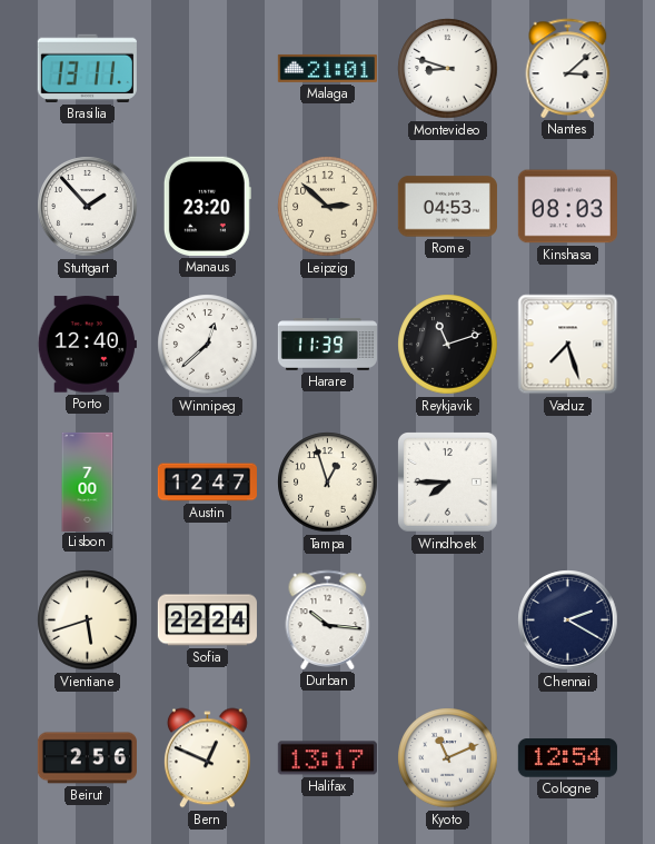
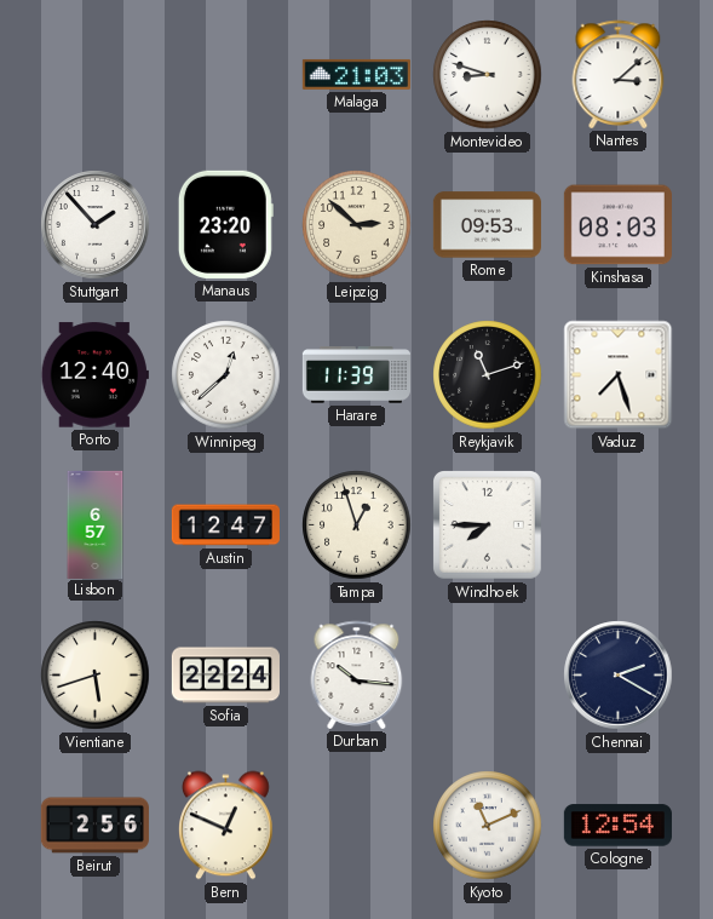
Brasilia: 13:11 -> none (87, 68)
Malaga: 21:01 -> 21:03 (356, 74)
Rome: 04:53 -> 09:53 (487, 225)
Lisbon: 7:00 -> 6:57 (96, 524)
Halifax: 13:17 -> none (327, 758)
